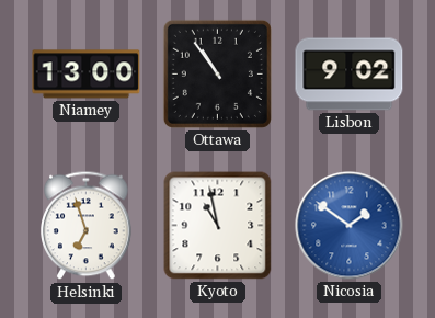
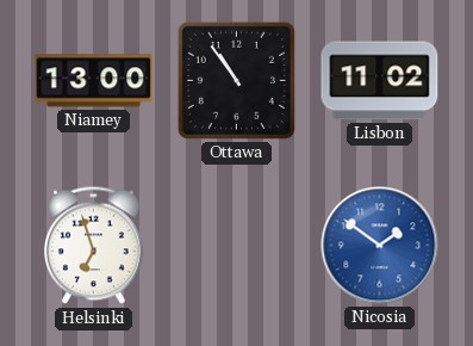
Lisbon: 9:02 -> 11:02 (380, 81)
Kyoto: 10:58 -> none (218, 226)
